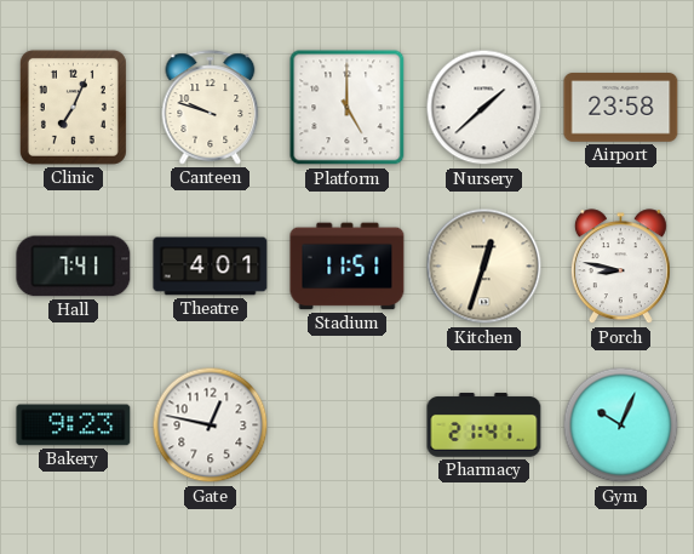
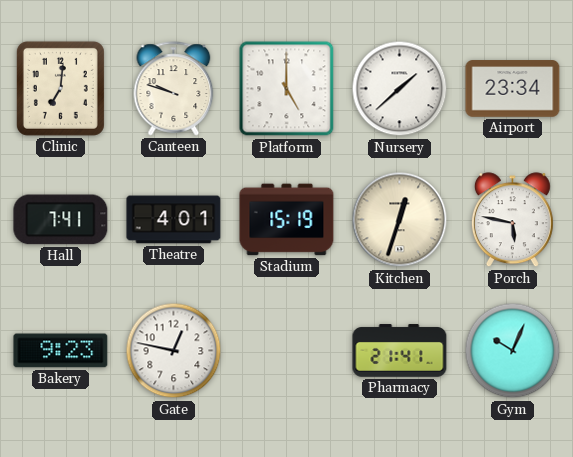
Clinic: 7:04 -> 7:01 (60, 88)
Airport: 23:58 -> 23:34 (513, 89)
Stadium: 11:51 -> 15:19 (287, 220)
Porch: 8:47 -> 5:47 (512, 220)
